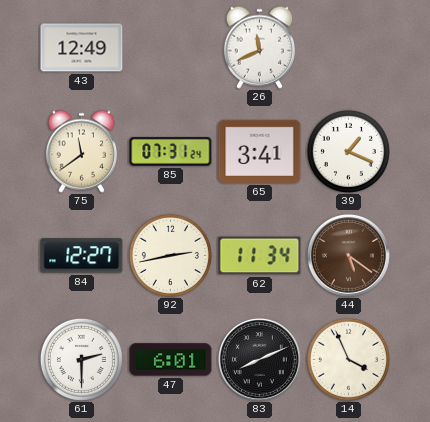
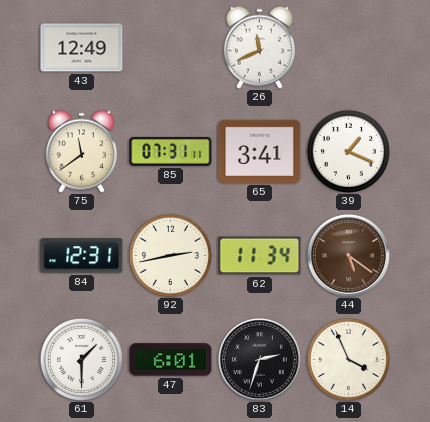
85: 07:31:24 -> 07:31:11 (171, 152)
84: 12:27 -> 12:31 (82, 256)
61: 2:30 -> 1:30 (81, 359)
83: 8:11 -> 2:33 (259, 359)
